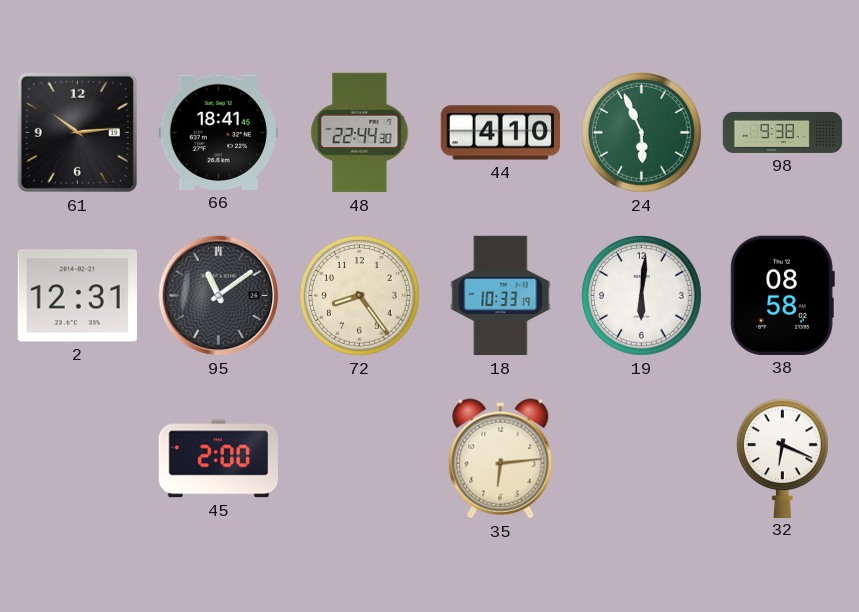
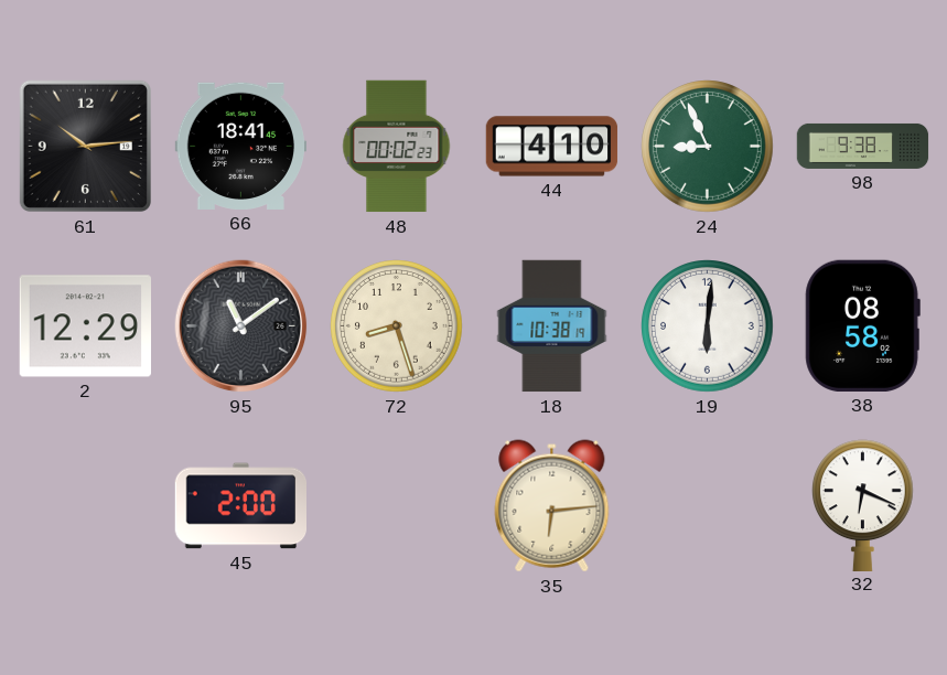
48: 22:44 -> 00:02 (397, 147)
24: 5:56 -> 8:56 (708, 147)
2: 12:31 -> 12:29 (85, 326)
72: 8:24 -> 8:27 (397, 326)
18: 10:33 -> 10:38 (552, 326)
